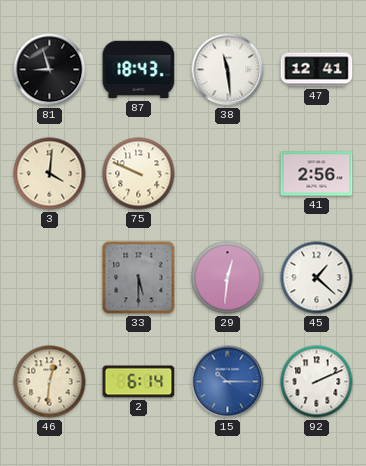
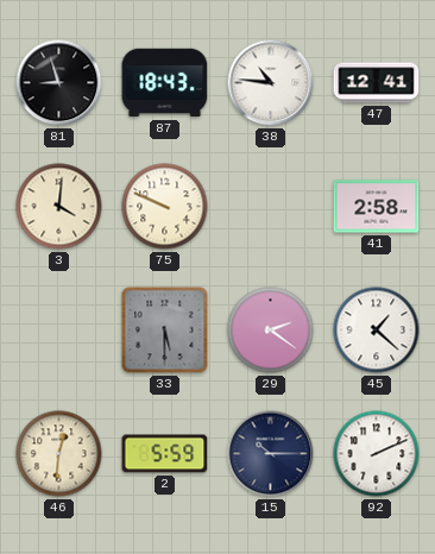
38: 11:29 -> 10:46 (271, 83)
41: 2:56 -> 2:58 (377, 207)
29: 12:31 -> 2:21 (271, 330)
2: 6:14 -> 5:59 (165, 454)
15 dial: blue -> navy (271, 454)
